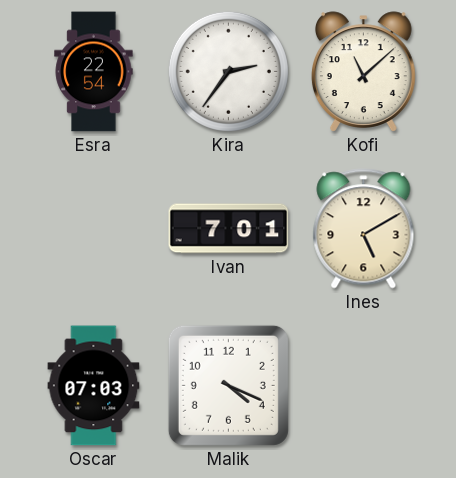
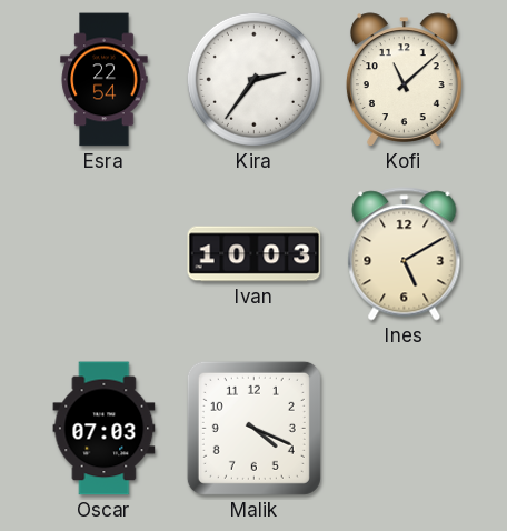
Ivan: 7:01 -> 10:03 (255, 254)
